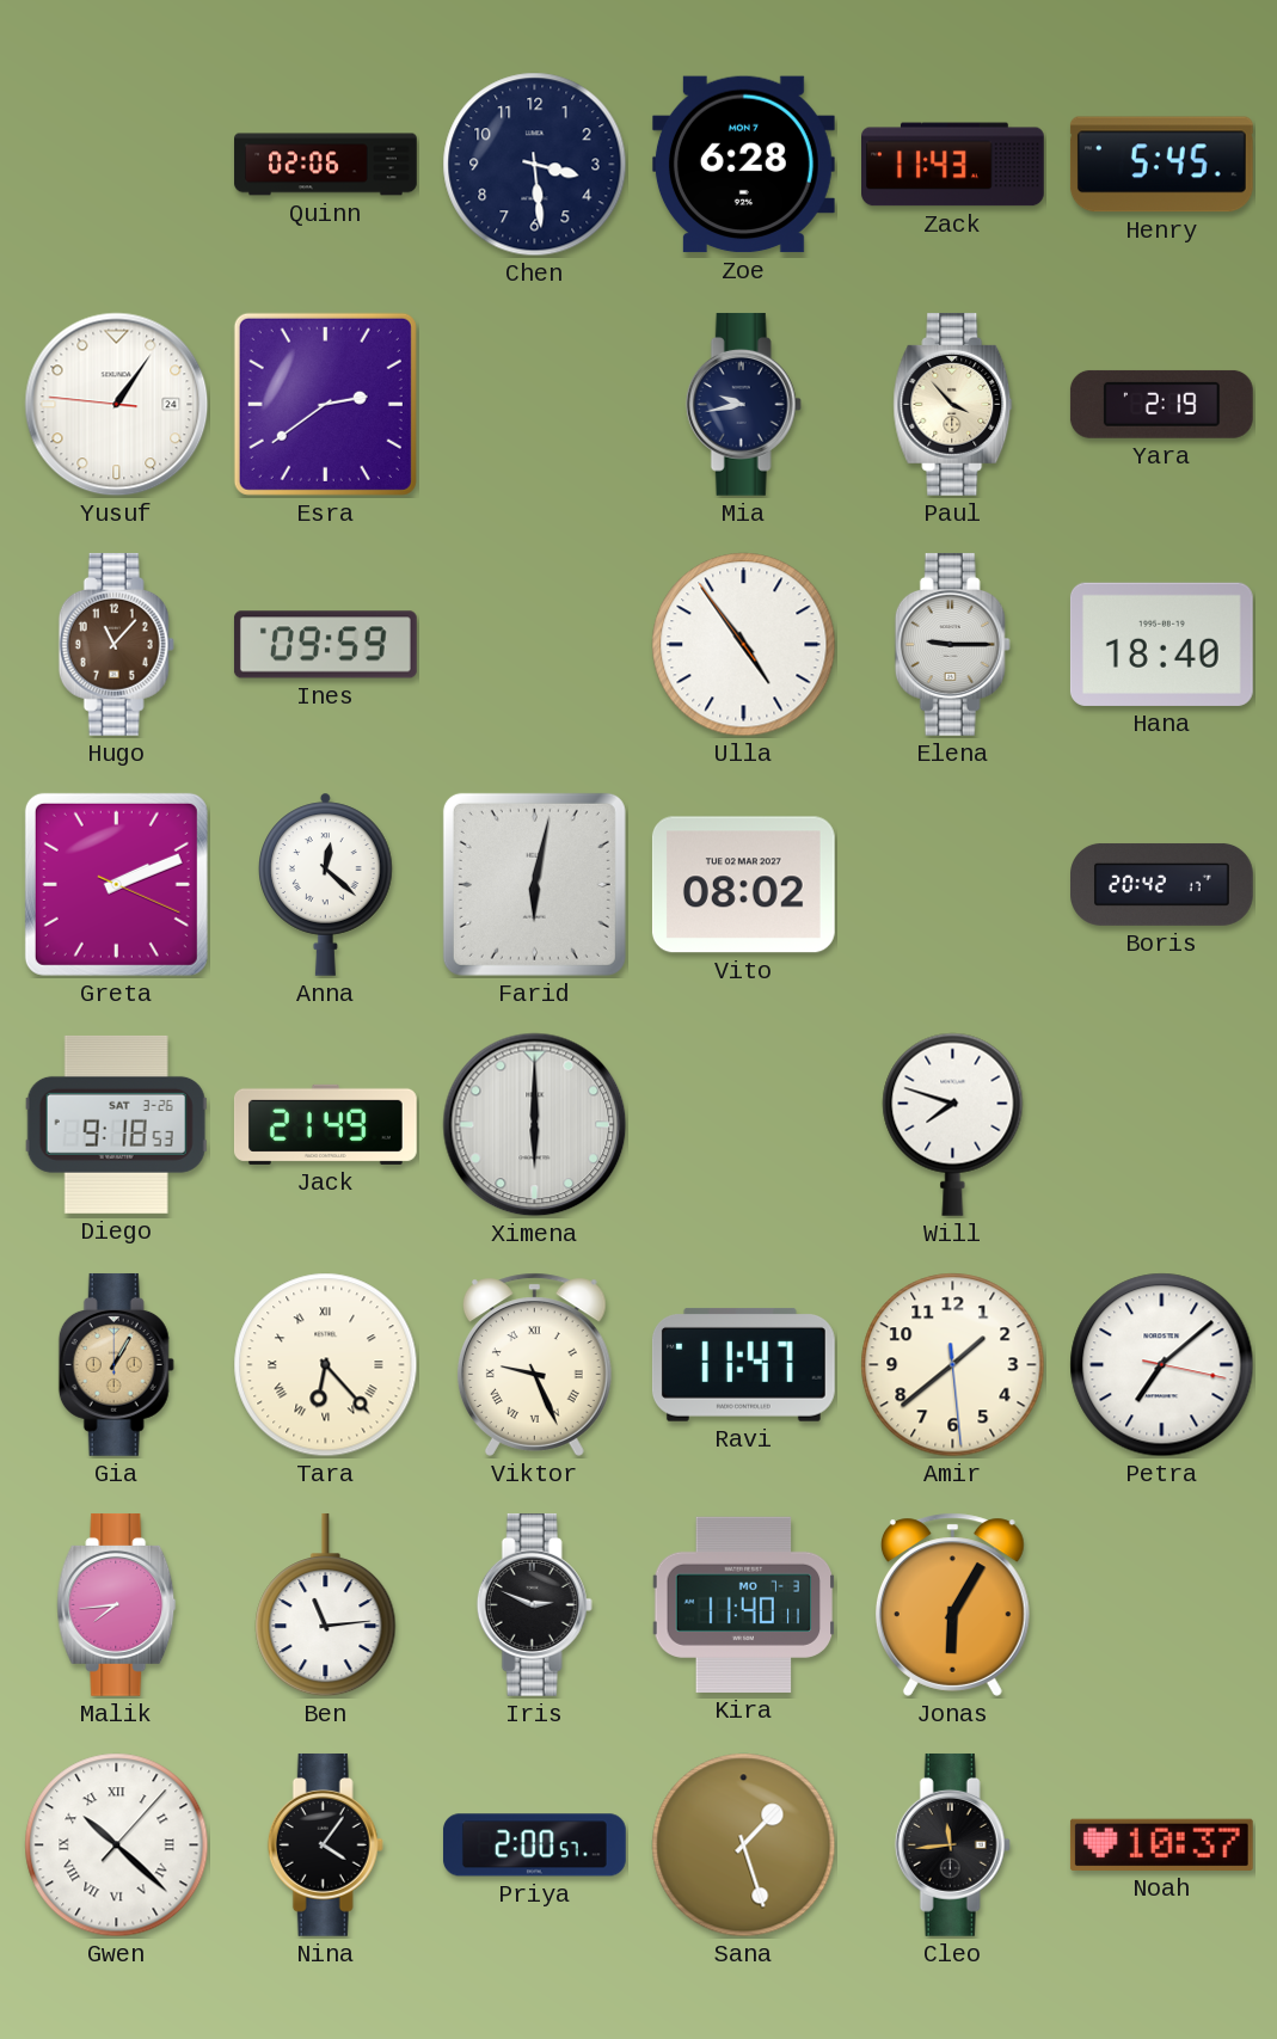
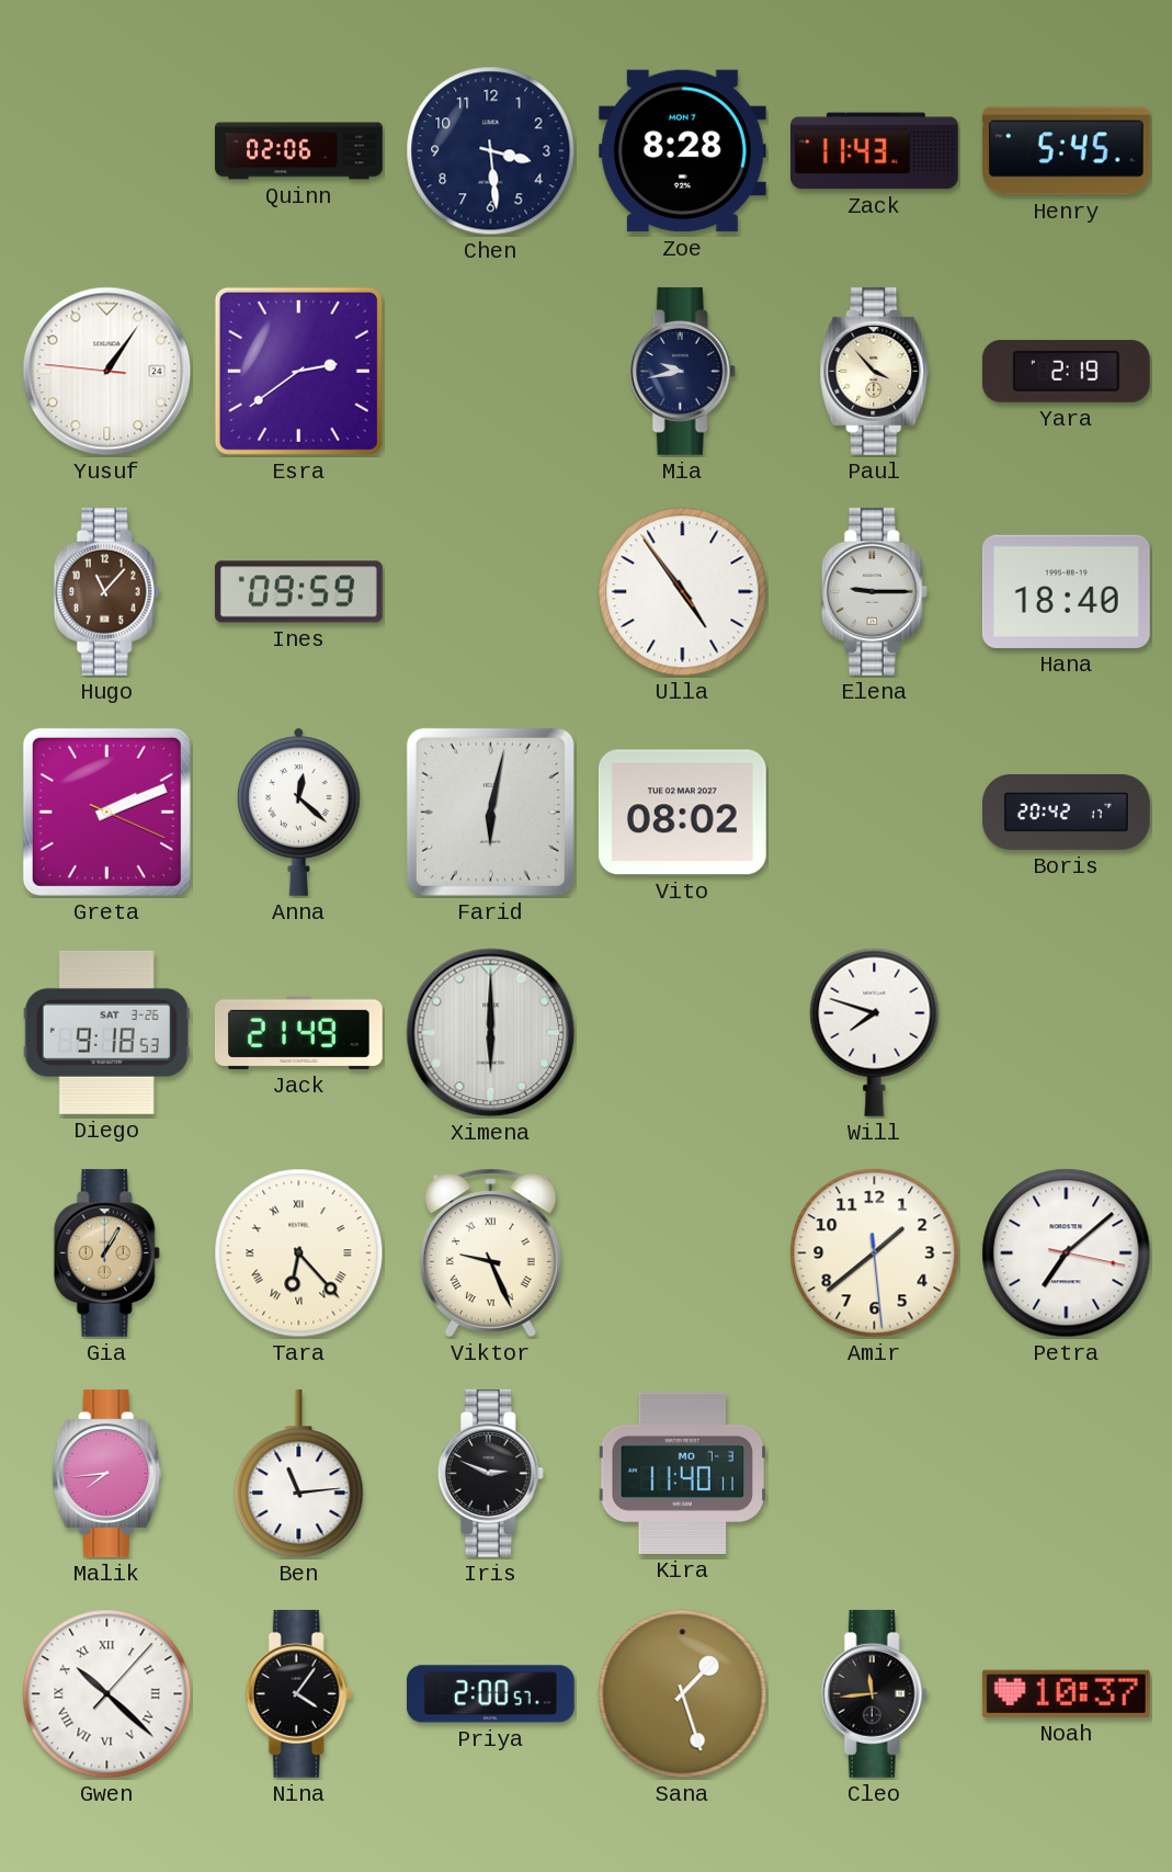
Zoe: 6:28 -> 8:28 (682, 151)
Ravi: 11:47 -> none (743, 1364)
Jonas: 6:05 -> none (952, 1604)
